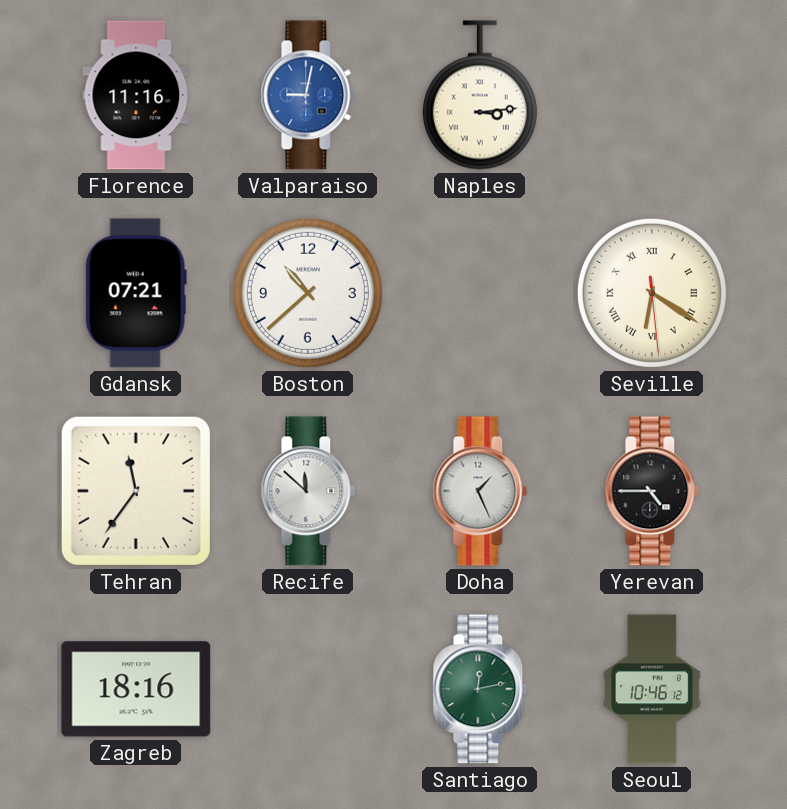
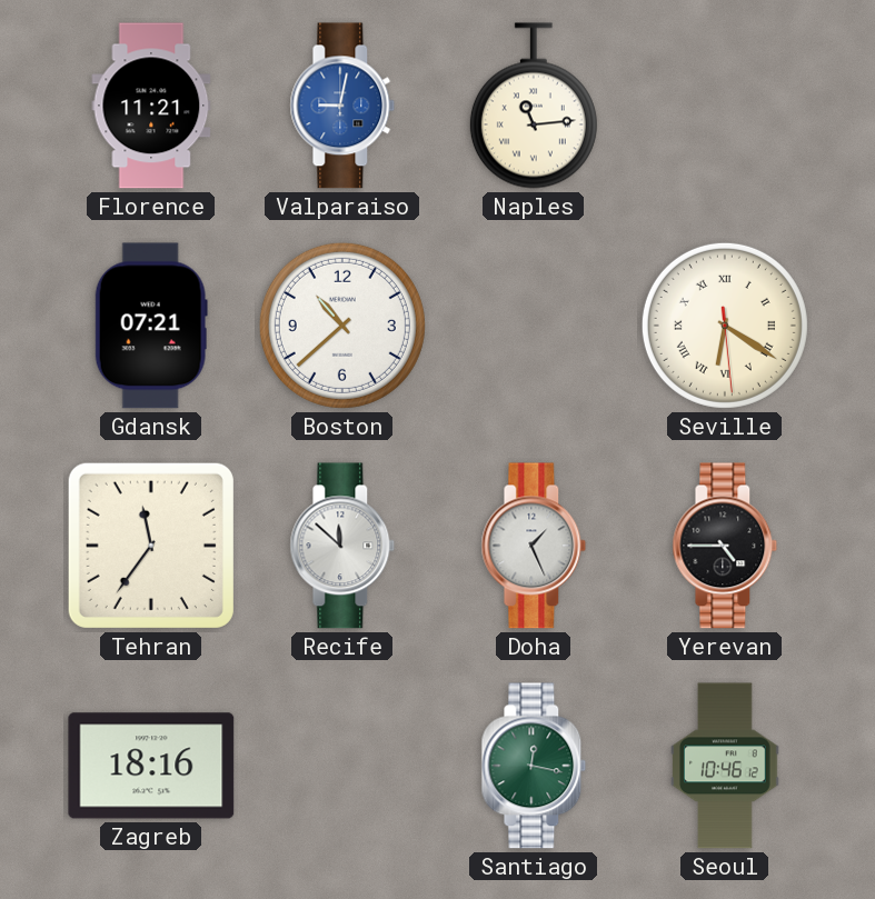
Florence: 11:16 -> 11:21 (151, 106)
Naples: 3:14 -> 11:14 (534, 106)
Santiago: 12:13 -> 12:17 (534, 766)
